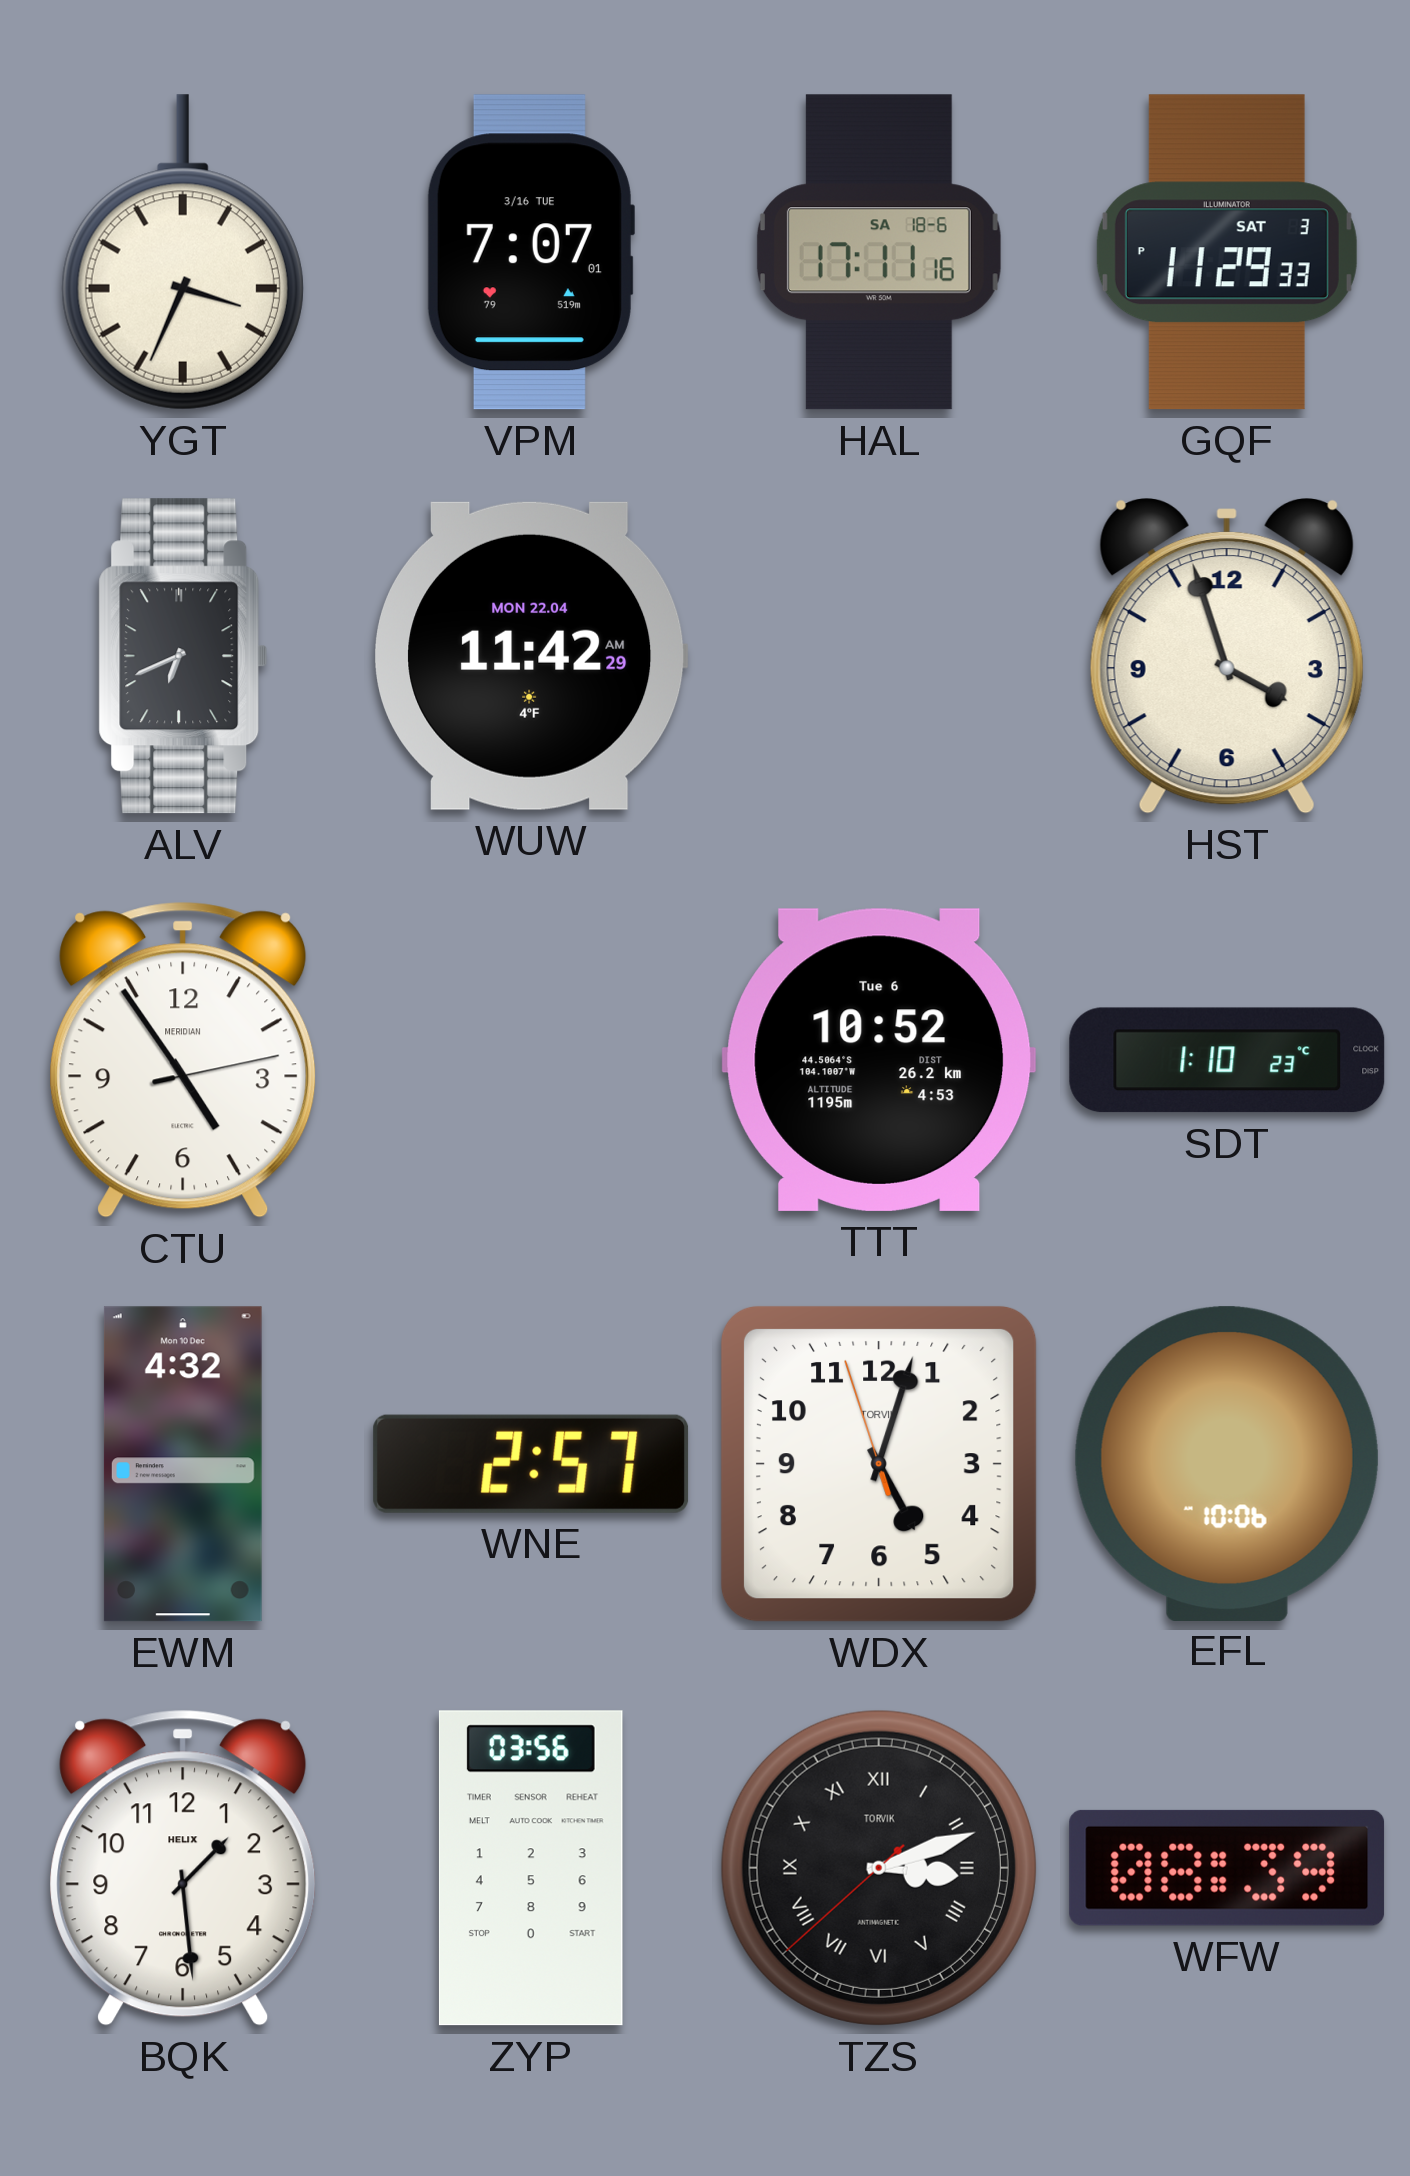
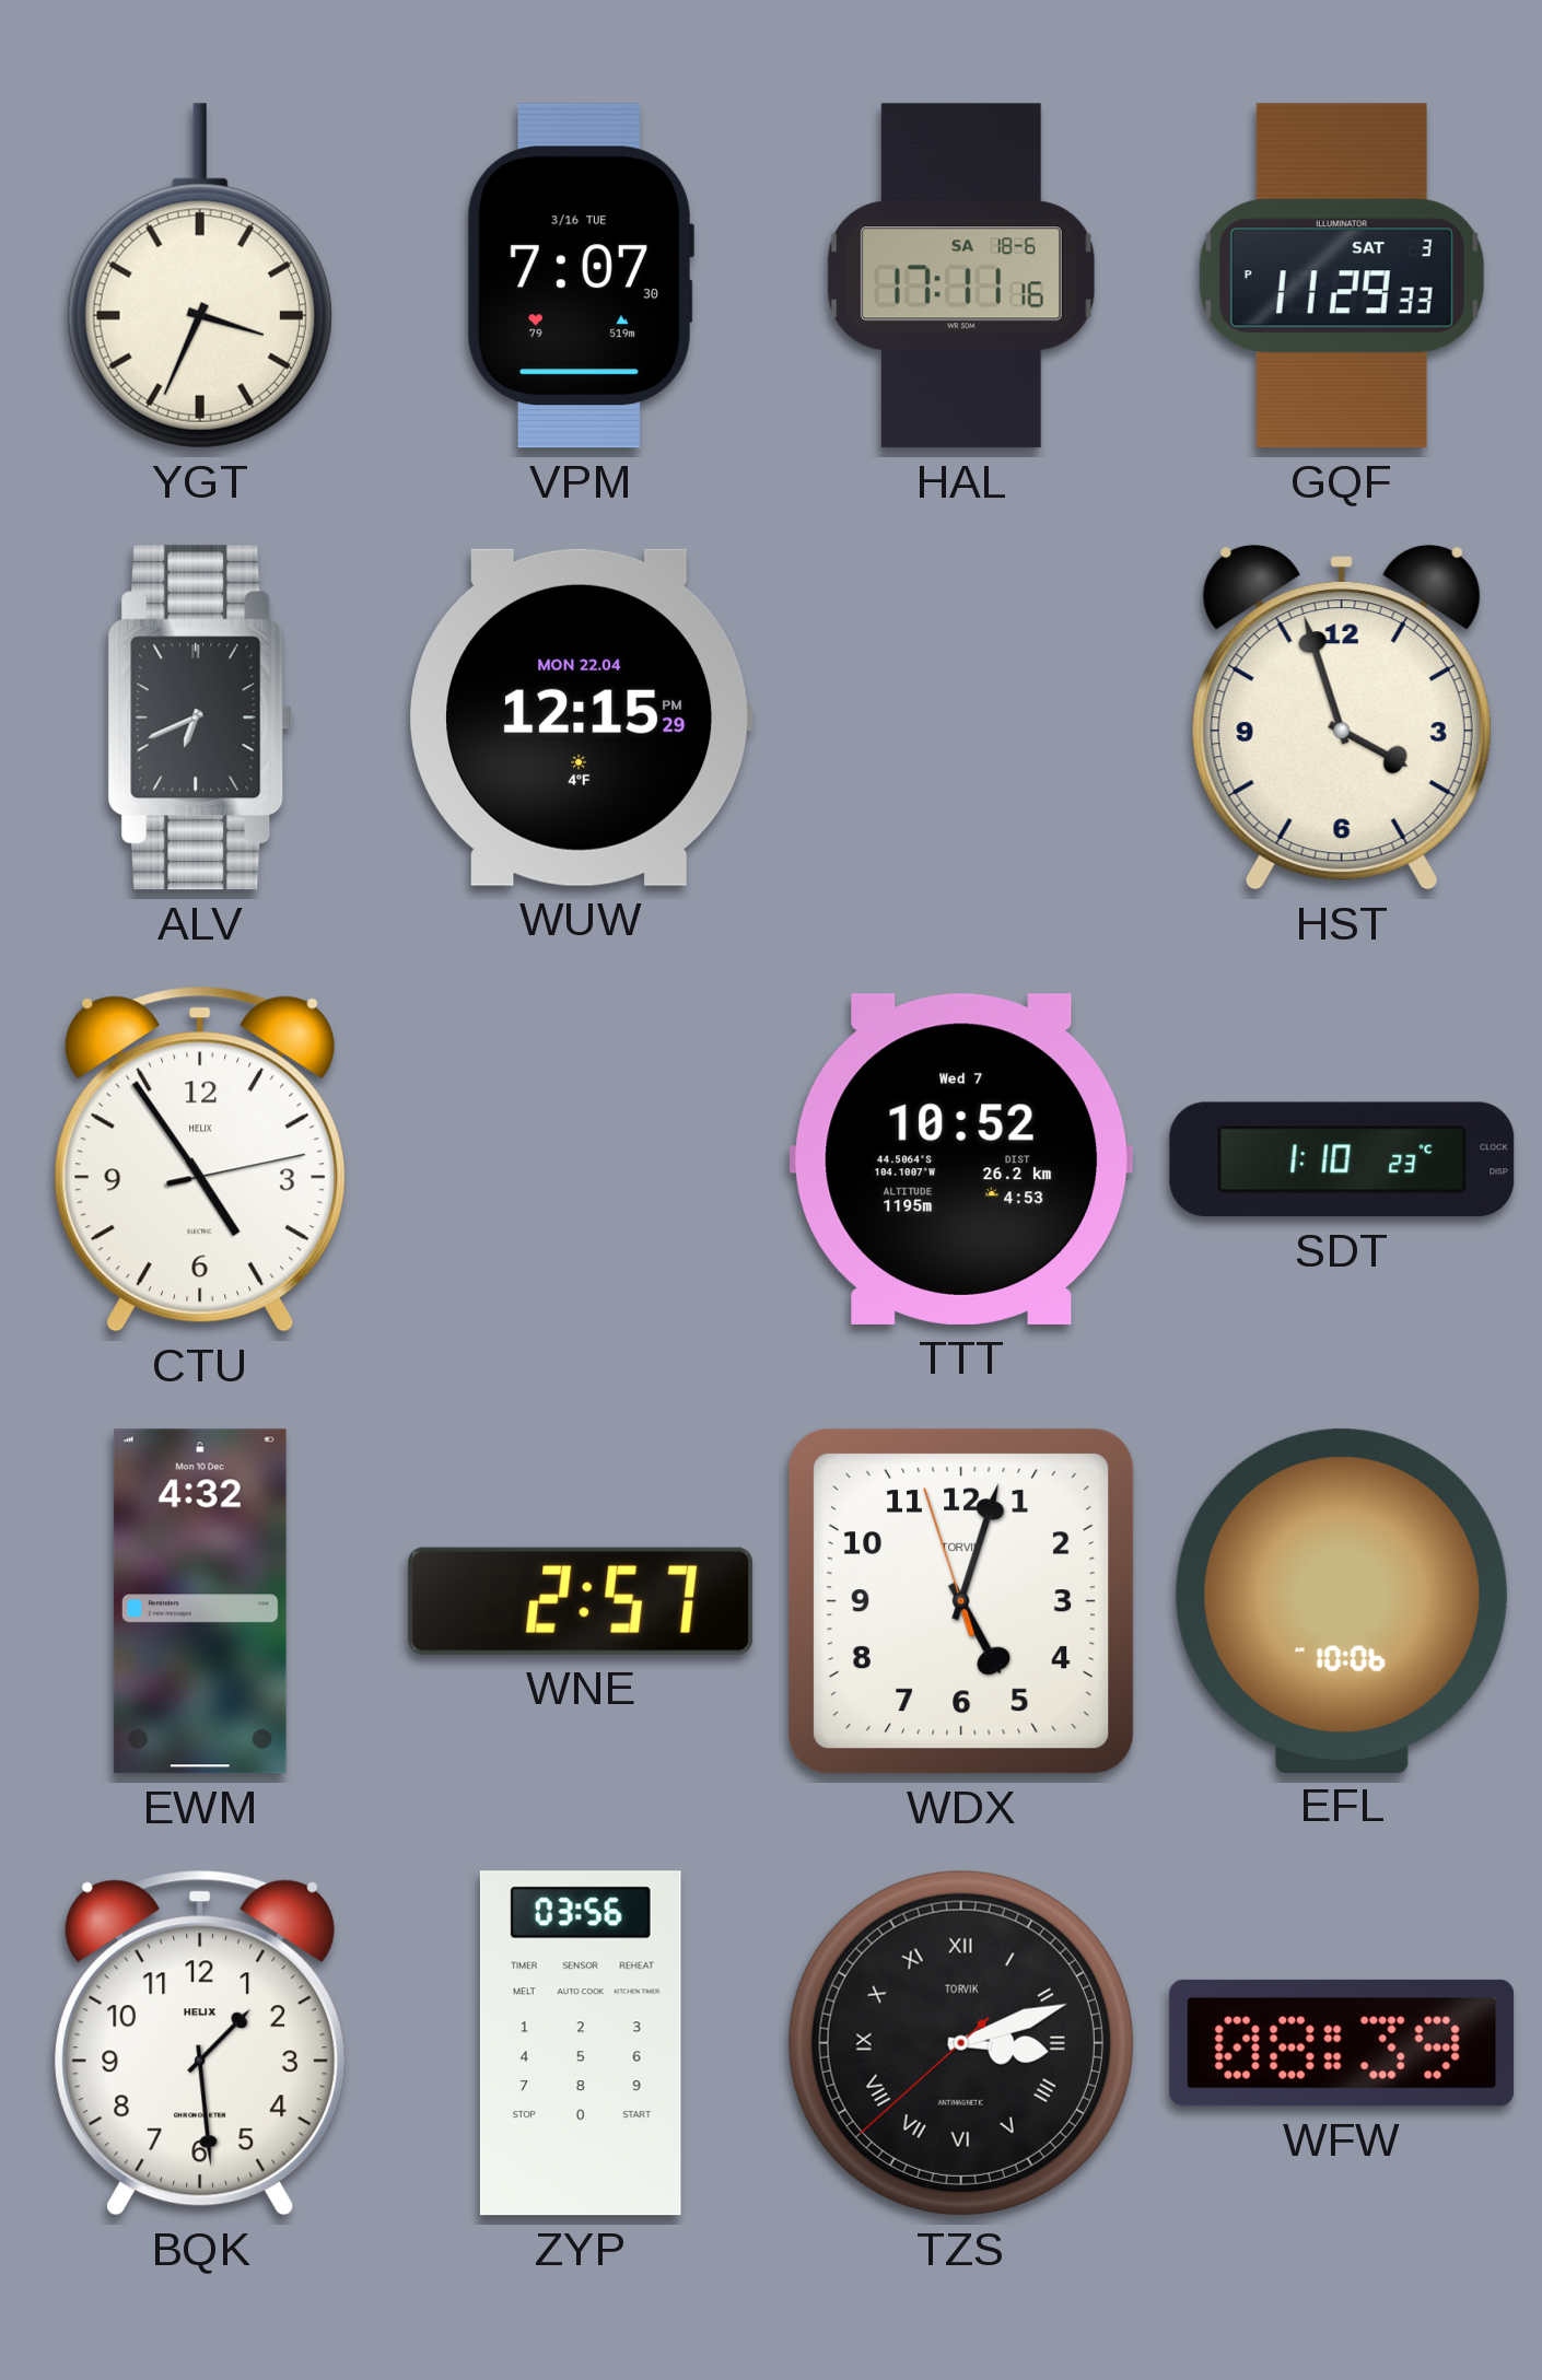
VPM: 7:07:01 -> 7:07:30 (580, 276)
WUW: 11:42 -> 12:15 (581, 717)
CTU brand: MERIDIAN -> HELIX (200, 1159)
TTT date: Tue 6 -> Wed 7 (961, 1159)
